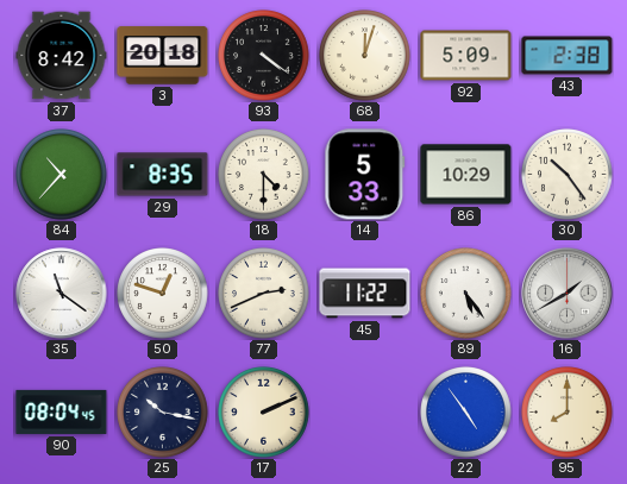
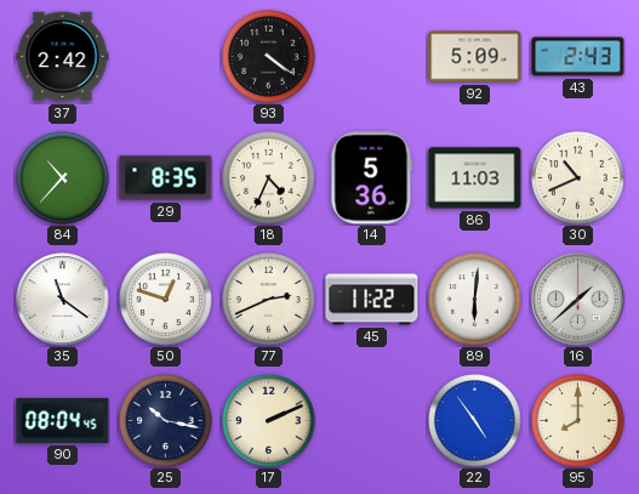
37: 8:42 -> 2:42 (63, 57)
3: 20:18 -> none (163, 56)
68: 12:03 -> none (365, 56)
43: 2:38 -> 2:43 (578, 57)
18: 4:30 -> 4:34 (269, 178)
14: 5:33 -> 5:36 (372, 178)
86: 10:29 -> 11:03 (475, 178)
30: 10:24 -> 10:41 (578, 178)
89: 5:24 -> 6:01 (475, 300)
16: 1:40 -> 1:38 (578, 300)
